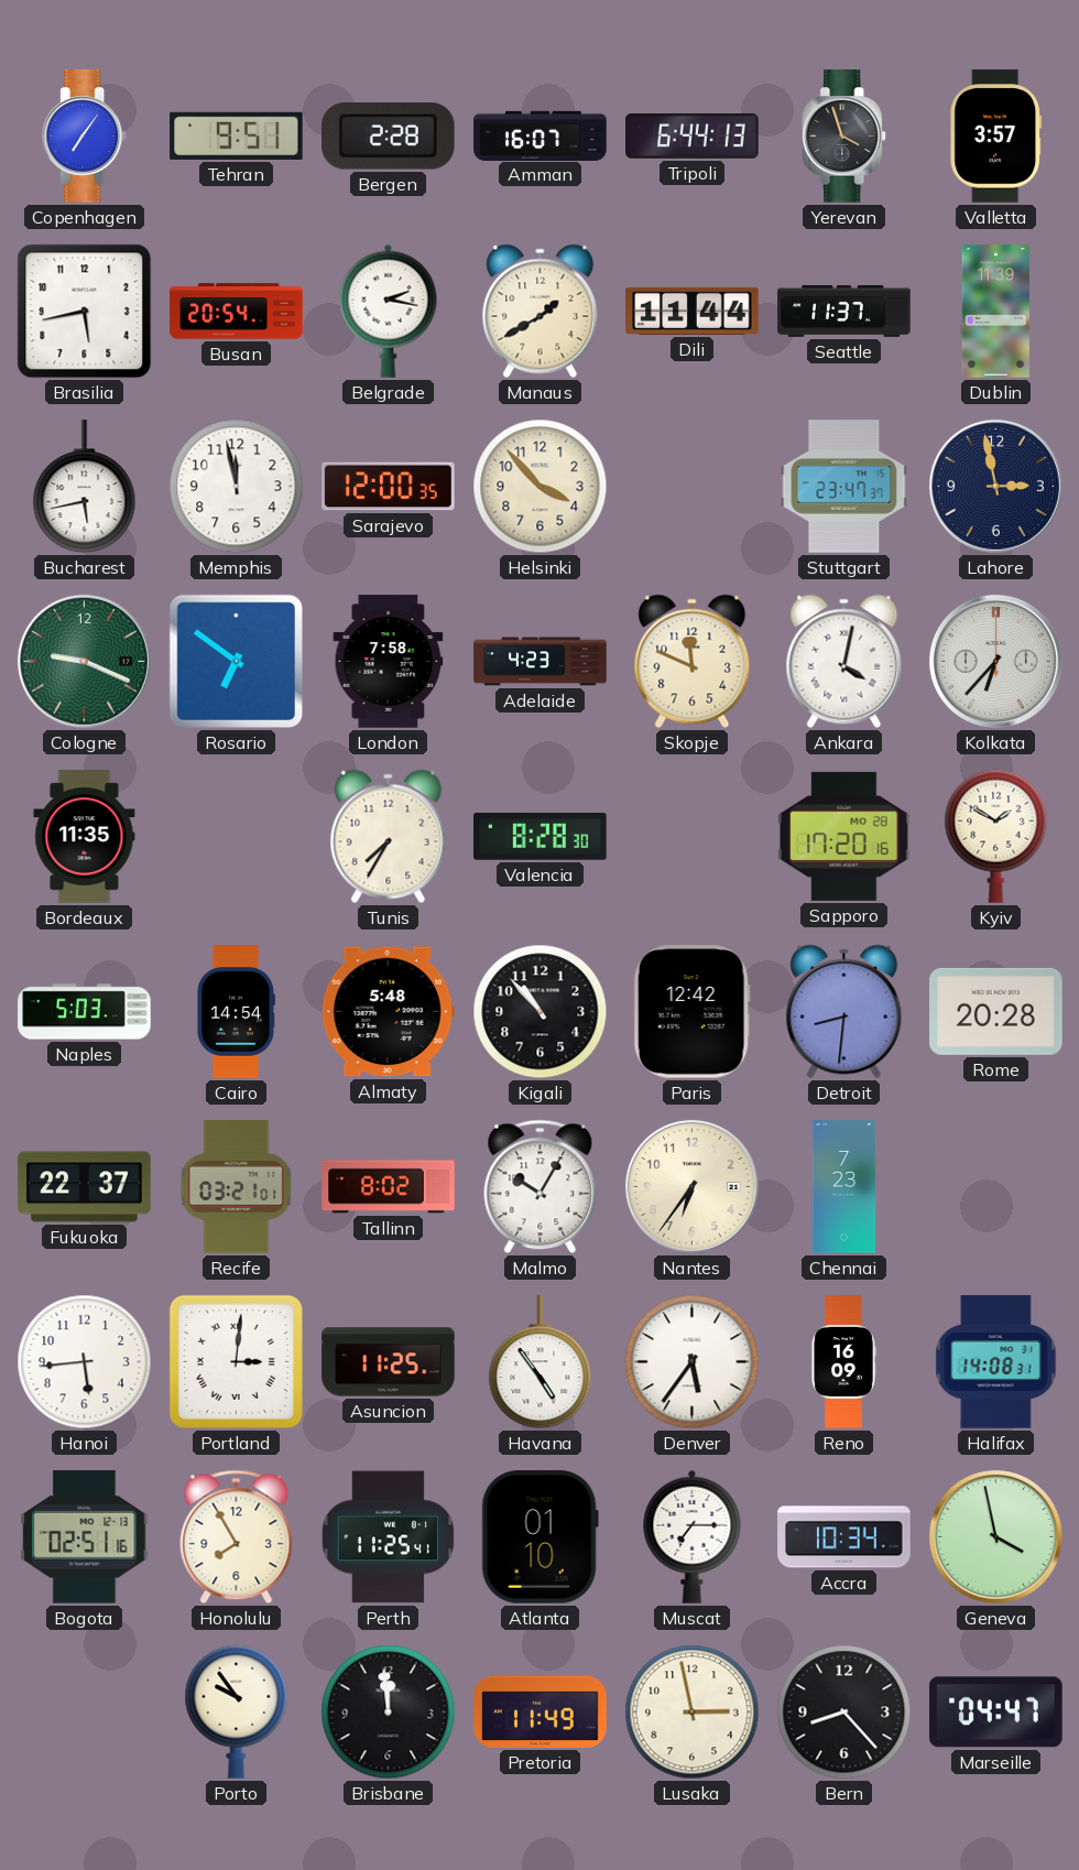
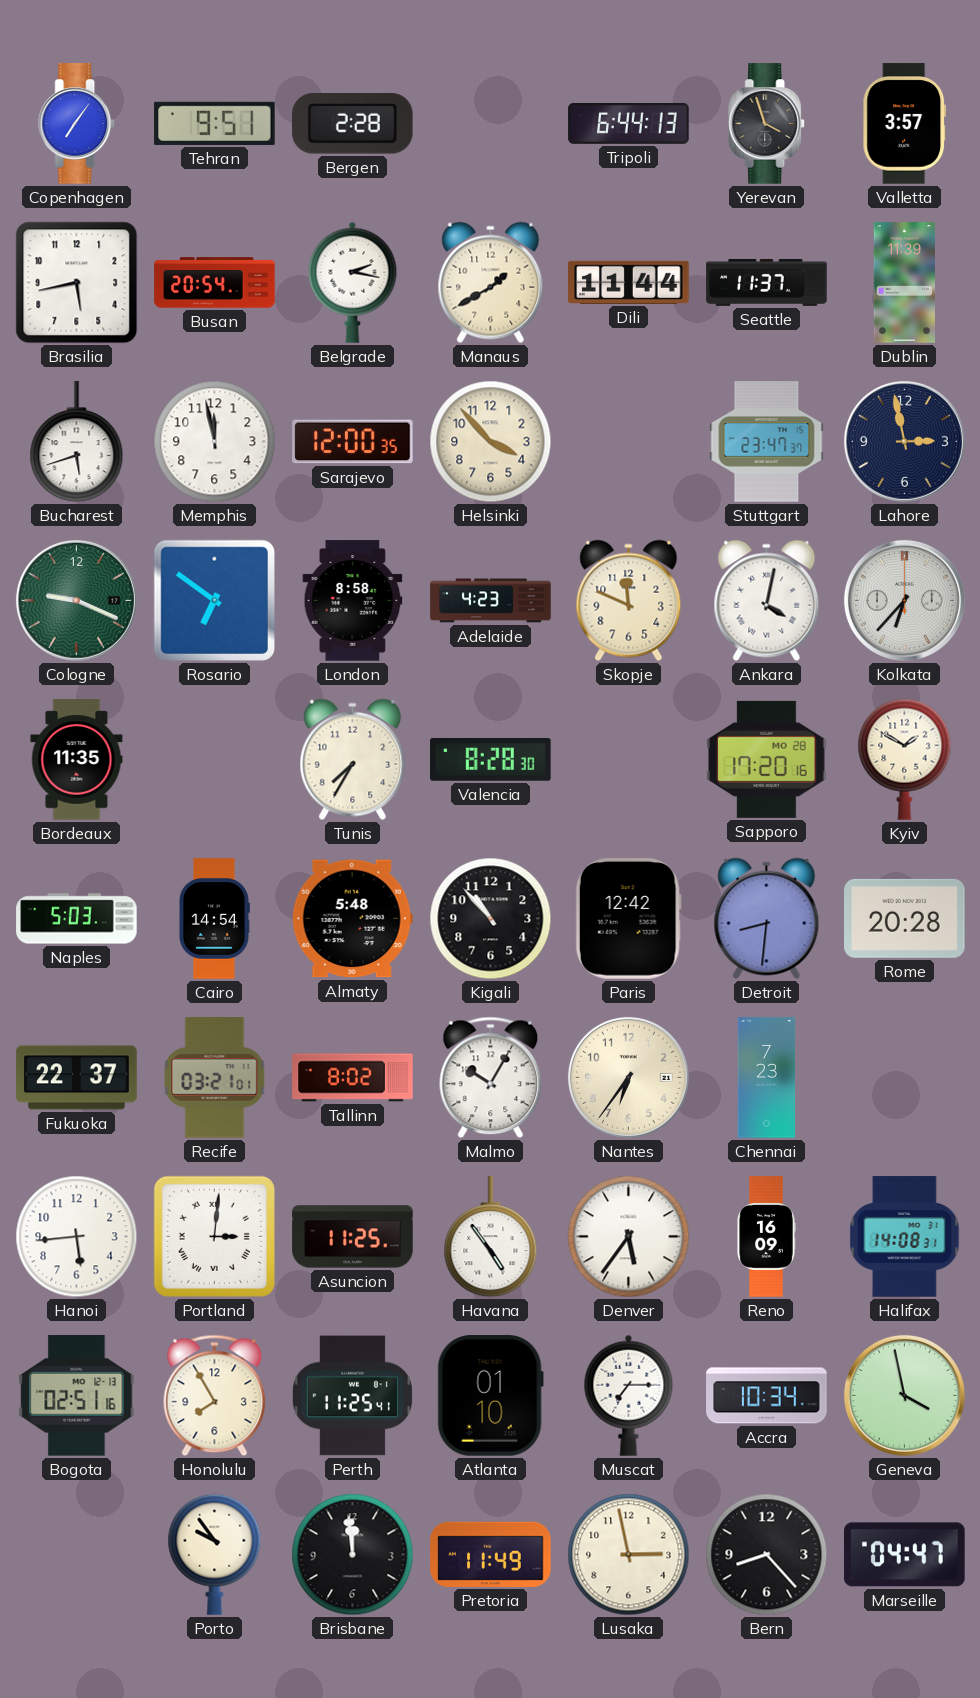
Amman: 16:07 -> none (541, 135)
Bucharest: 5:43 -> 5:42 (77, 442)
London: 7:58 -> 8:58 (353, 601)
